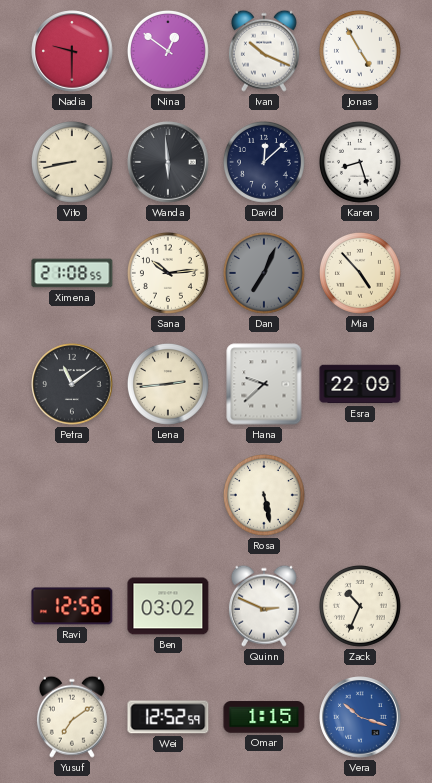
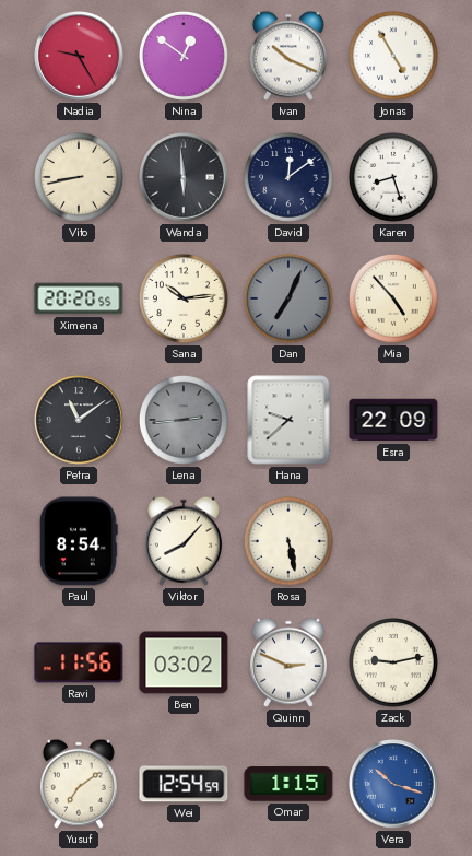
Nadia: 9:30 -> 9:25 (79, 56)
David: 12:08 -> 12:09 (288, 177)
Ximena: 21:08 -> 20:20 (79, 298)
Lena dial: cream -> grey (184, 420)
Paul: none -> 8:54 (79, 541)
Viktor: none -> 8:07 (184, 541)
Ravi: 12:56 -> 11:56 (79, 662)
Zack: 10:34 -> 9:13 (393, 662)
Wei: 12:52 -> 12:54 (184, 784)
